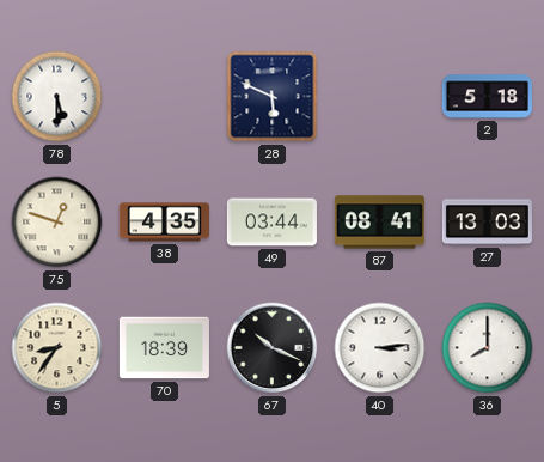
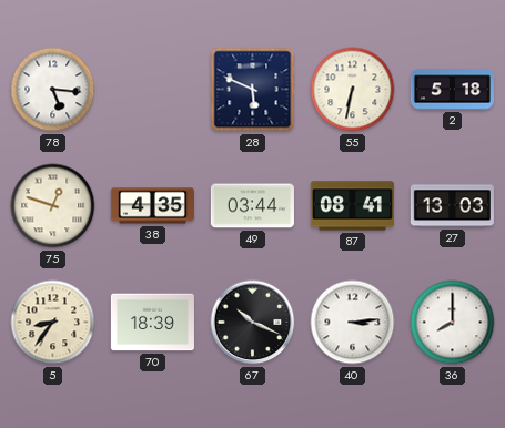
78: 5:30 -> 5:16 (53, 90)
55: none -> 6:32 (353, 90)
